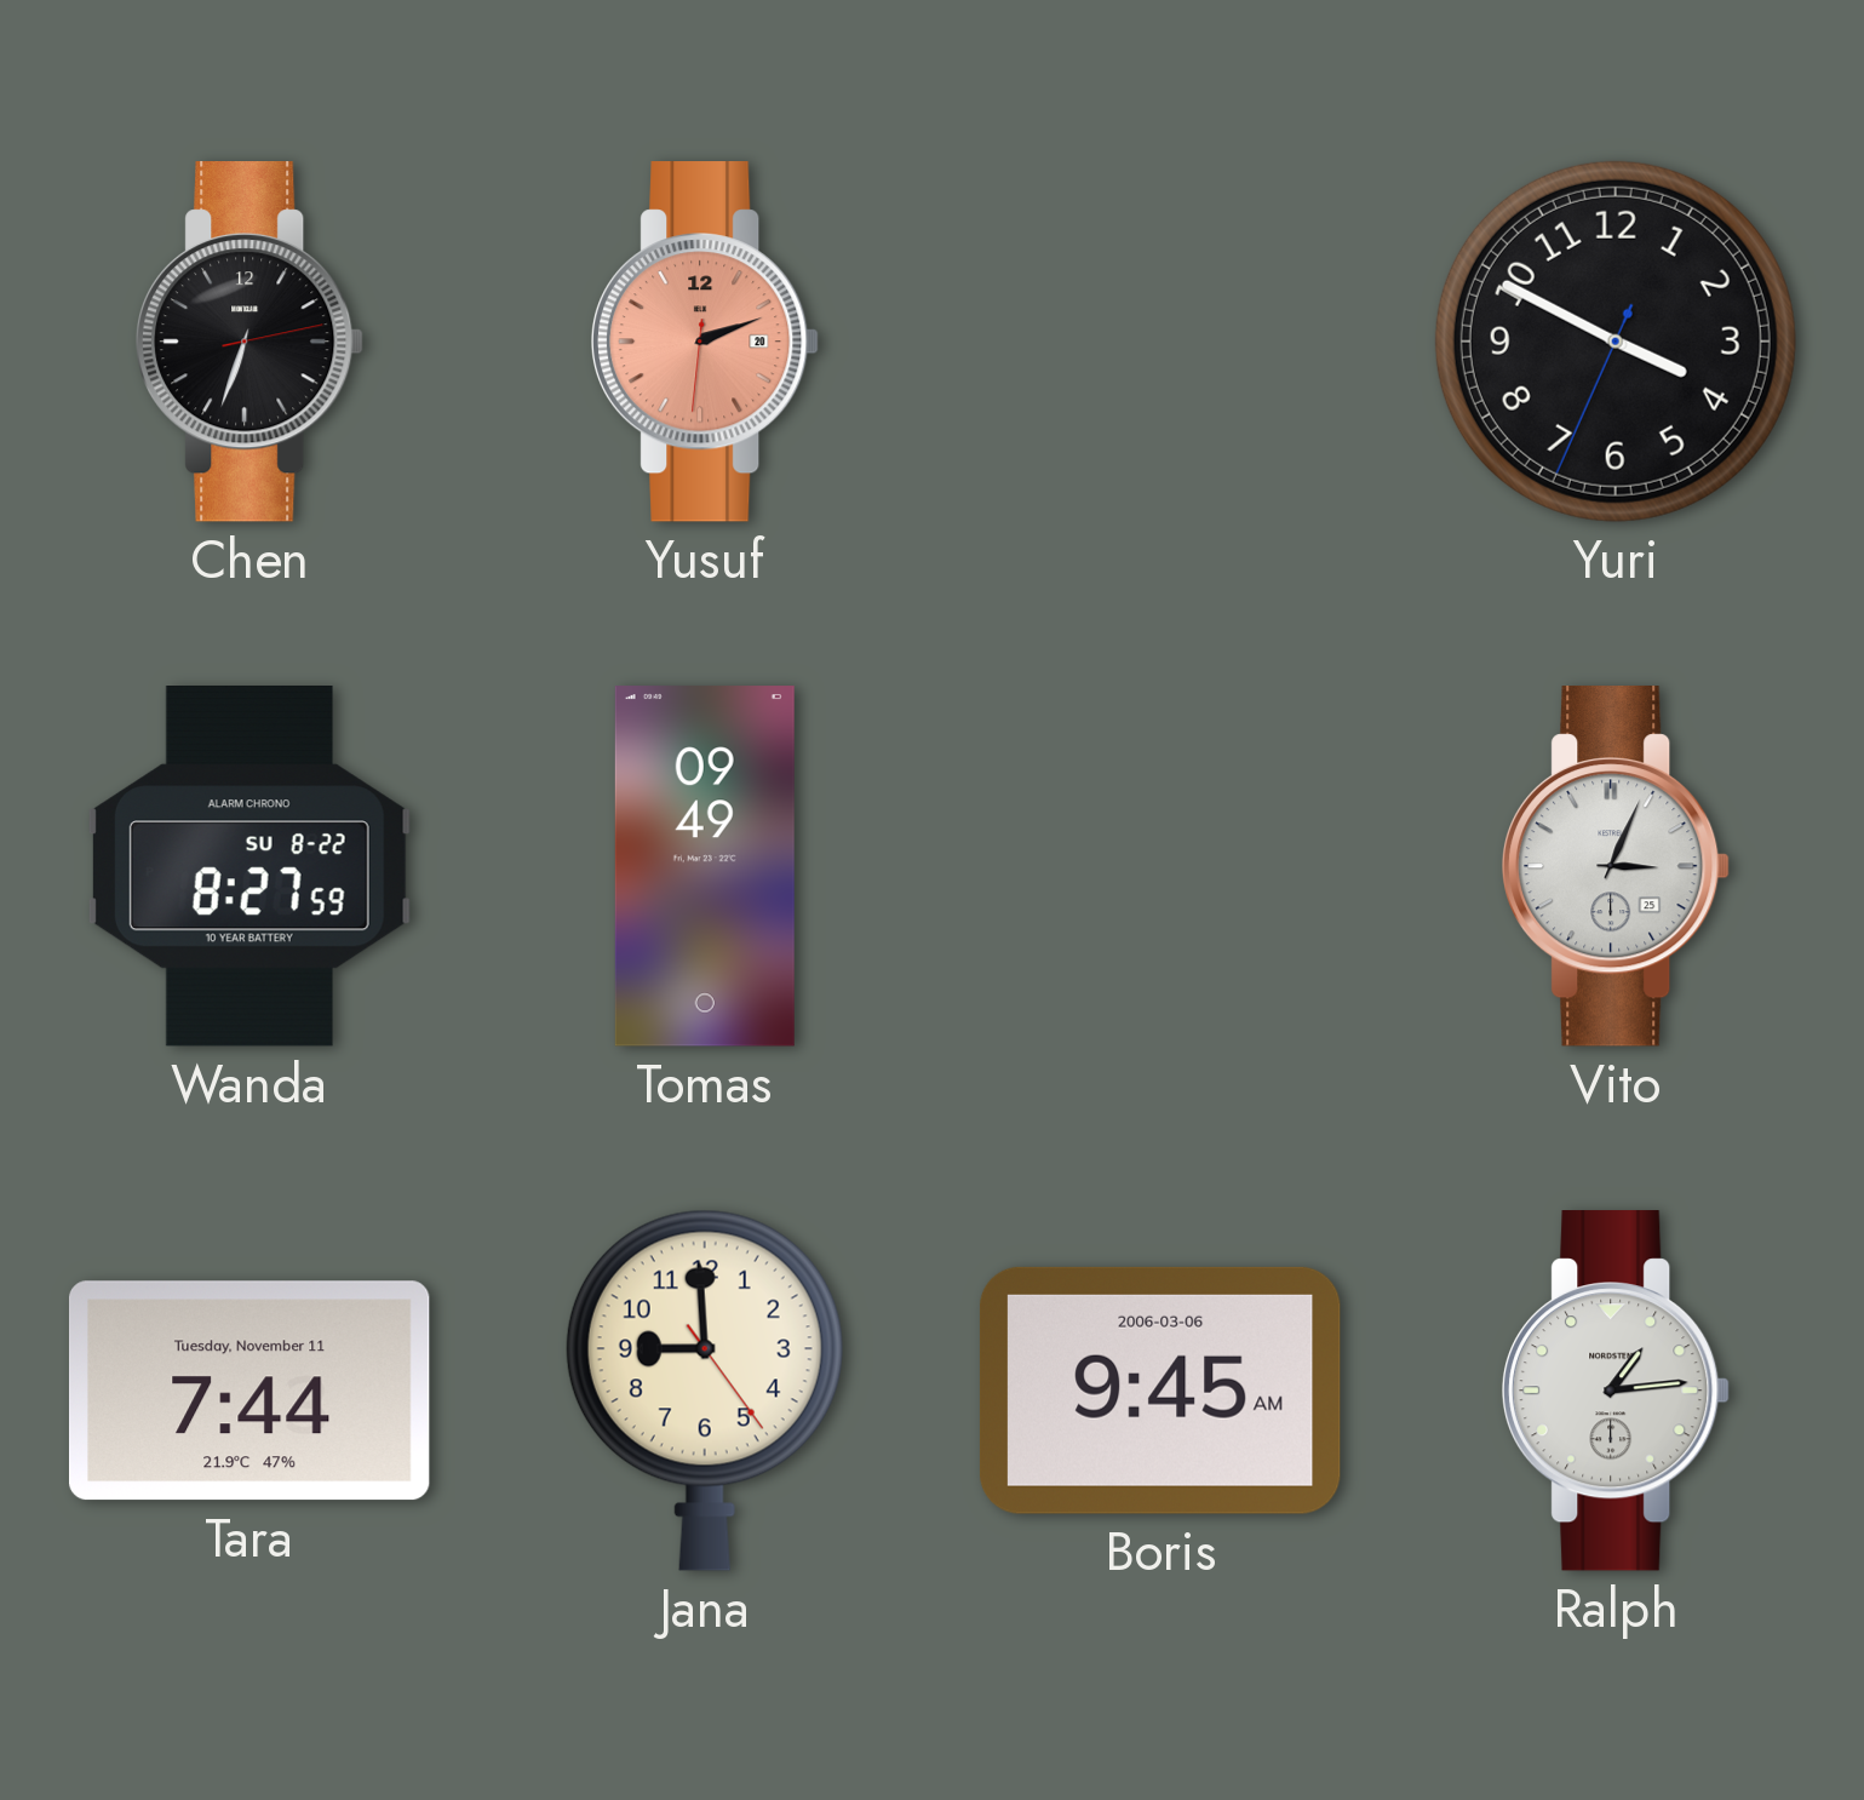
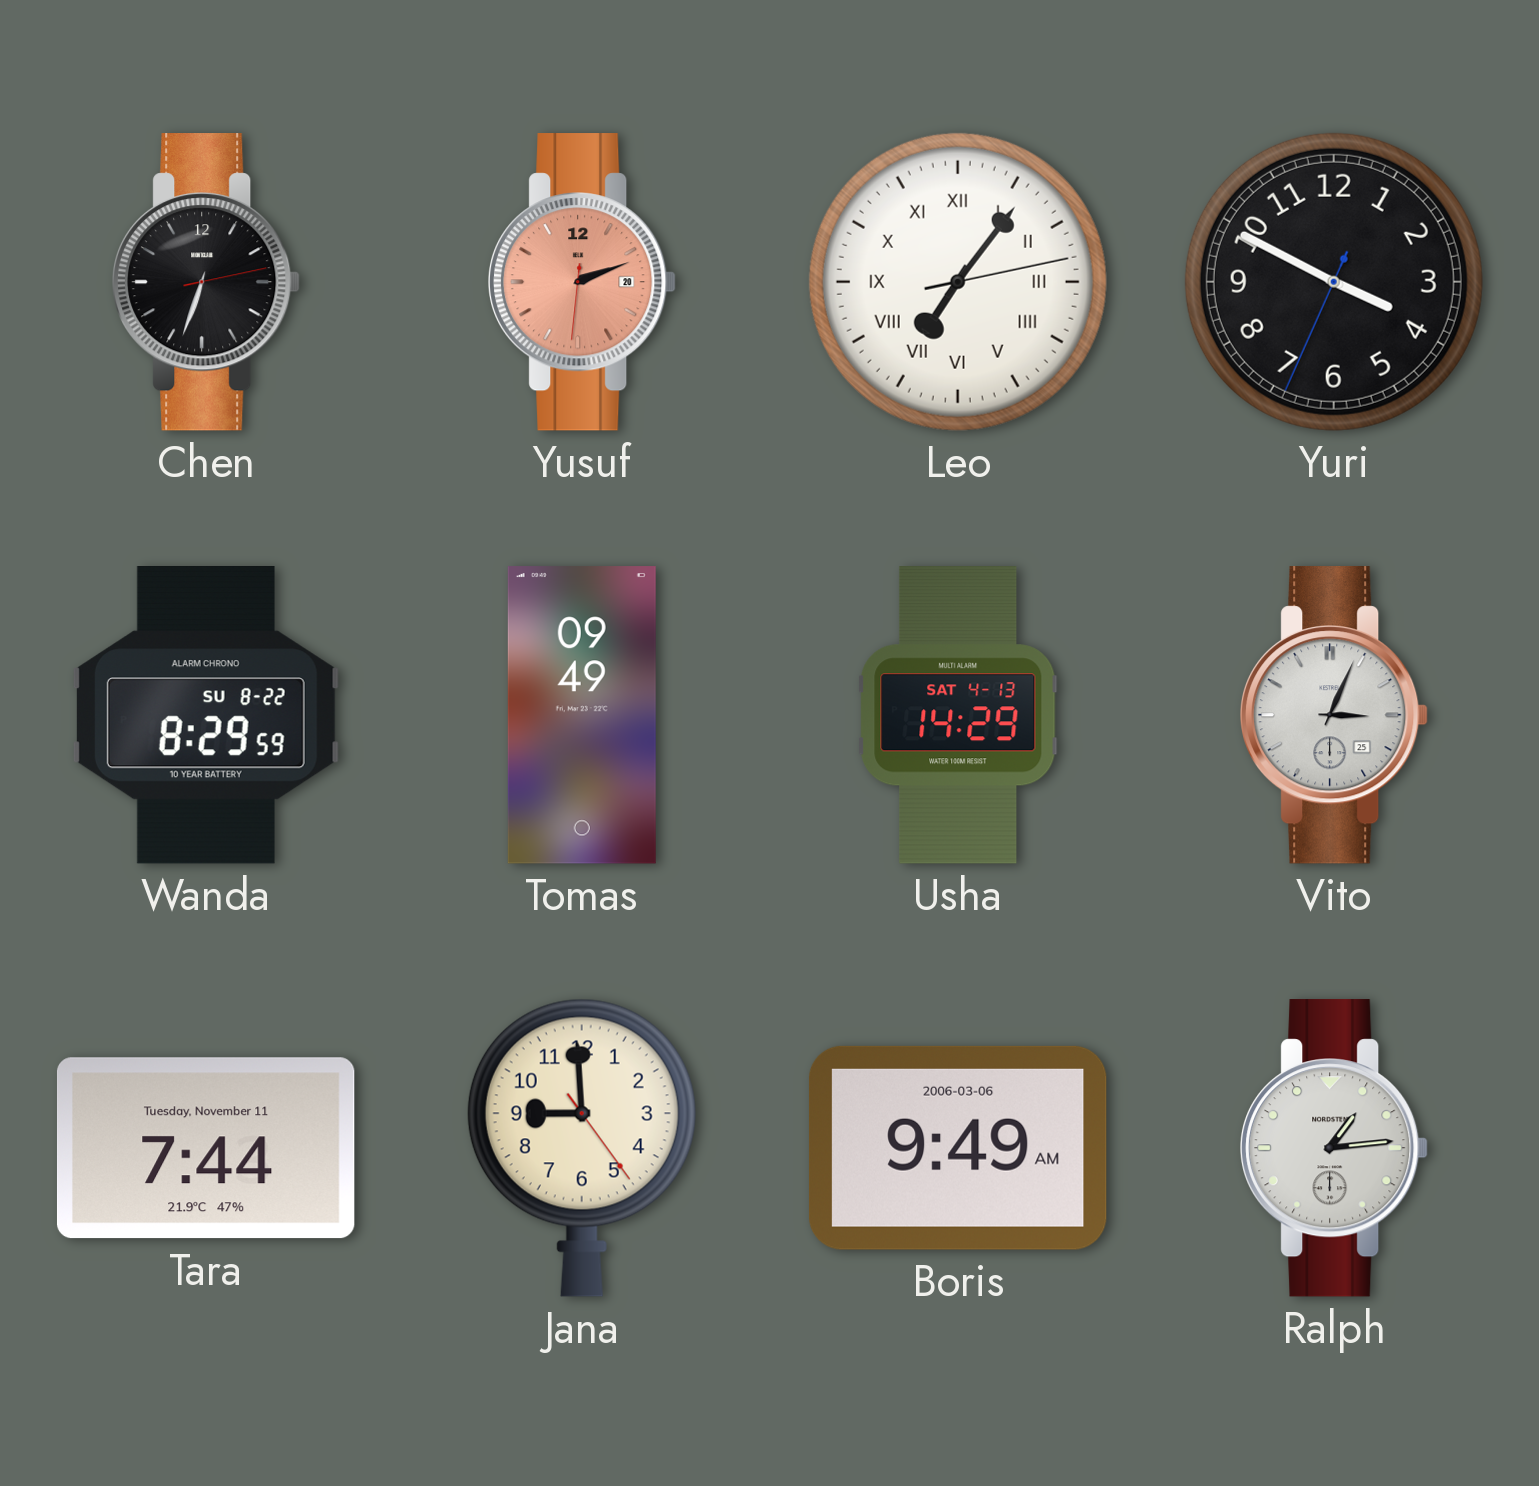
Leo: none -> 7:06 (958, 282)
Wanda: 8:27 -> 8:29 (206, 716)
Usha: none -> 14:29 (958, 715)
Boris: 9:45 -> 9:49 (958, 1148)
